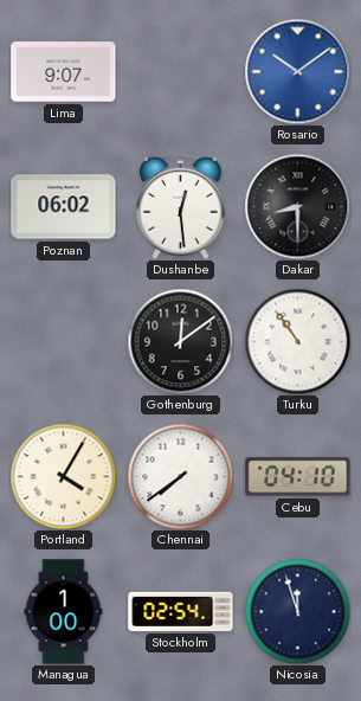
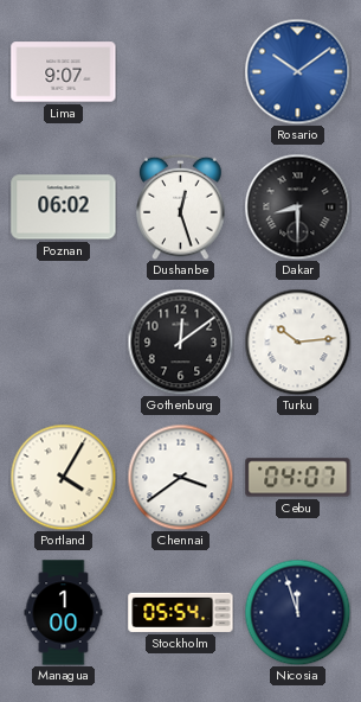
Dushanbe: 12:29 -> 12:27 (181, 206)
Turku: 10:54 -> 10:14 (297, 342)
Chennai: 7:39 -> 3:39 (180, 477)
Cebu: 04:10 -> 04:07 (298, 478)
Stockholm: 02:54 -> 05:54 (181, 612)
